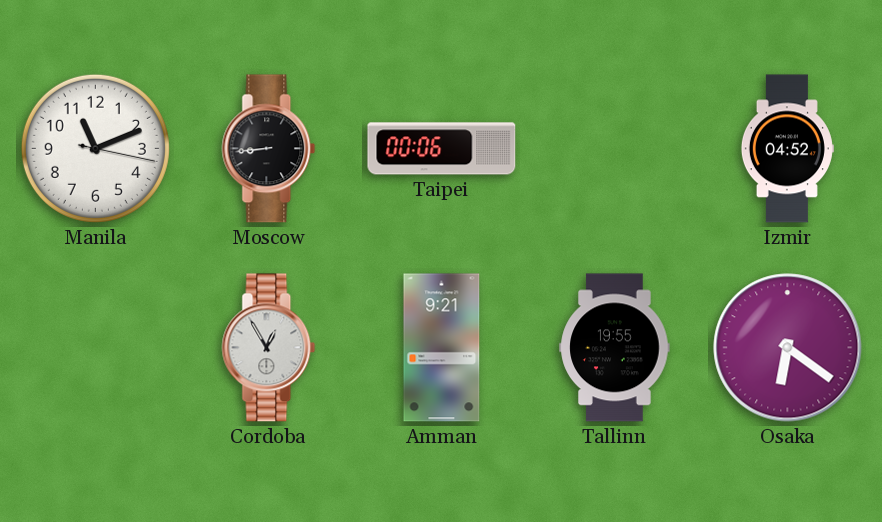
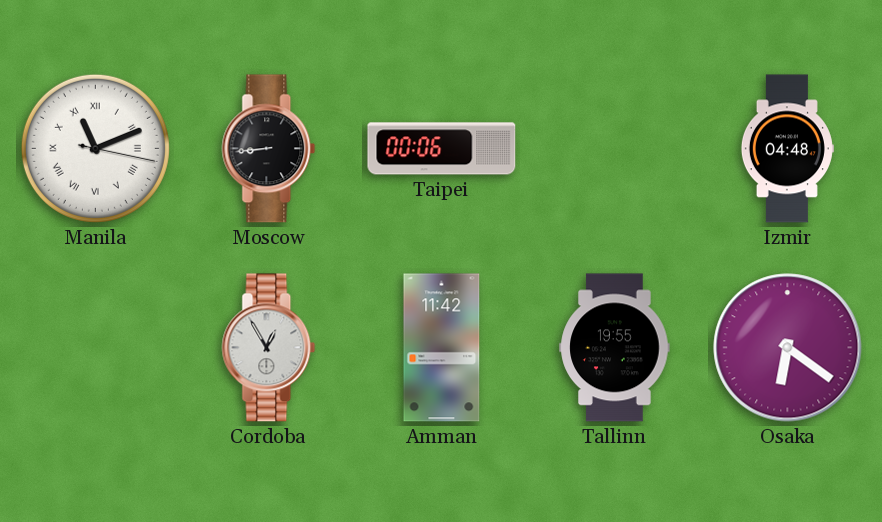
Manila numerals: Arabic -> Roman (95, 148)
Izmir: 04:52 -> 04:48 (787, 149)
Amman: 9:21 -> 11:42 (442, 348)
